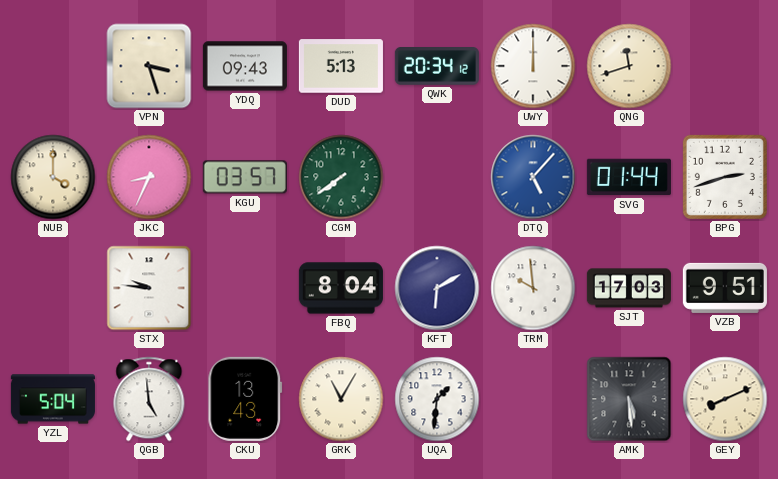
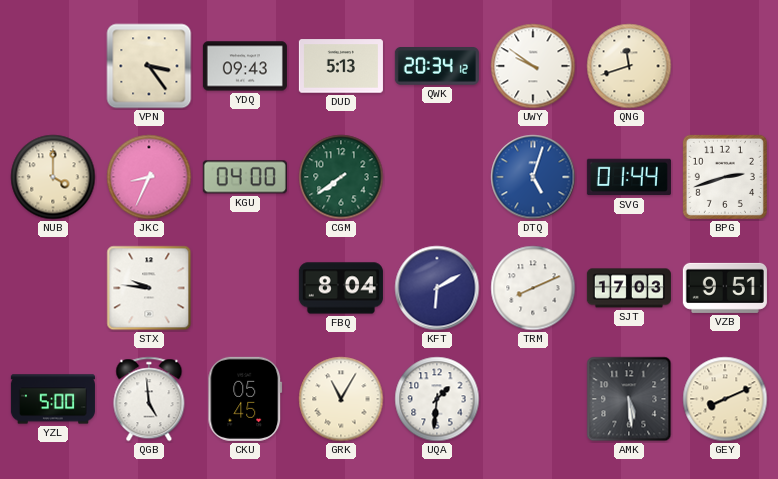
VPN: 3:27 -> 3:24 (149, 66)
UWY: 12:00 -> 9:51 (533, 66)
KGU: 03:57 -> 04:00 (245, 177)
DTQ: 5:07 -> 5:03 (533, 177)
TRM: 9:59 -> 8:11 (533, 288)
YZL: 5:04 -> 5:00 (53, 399)
CKU: 13:43 -> 05:45 (245, 399)
